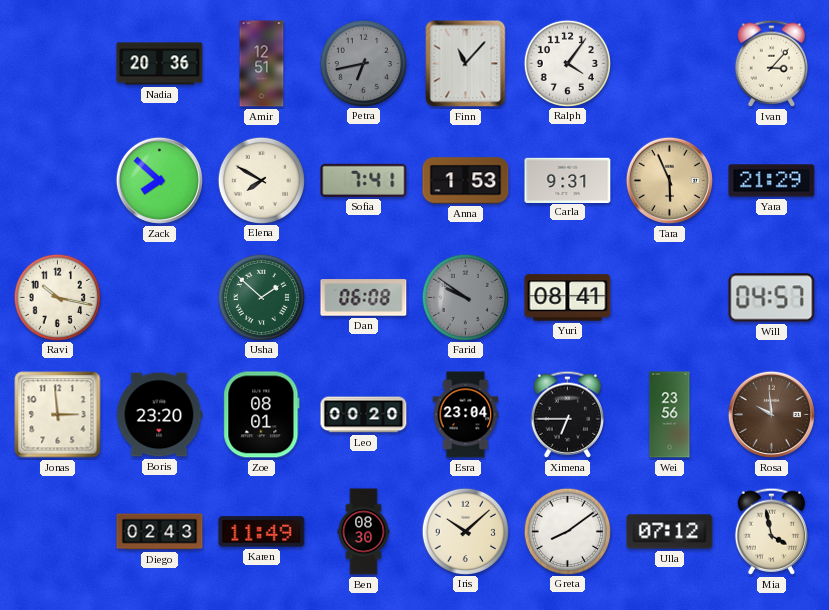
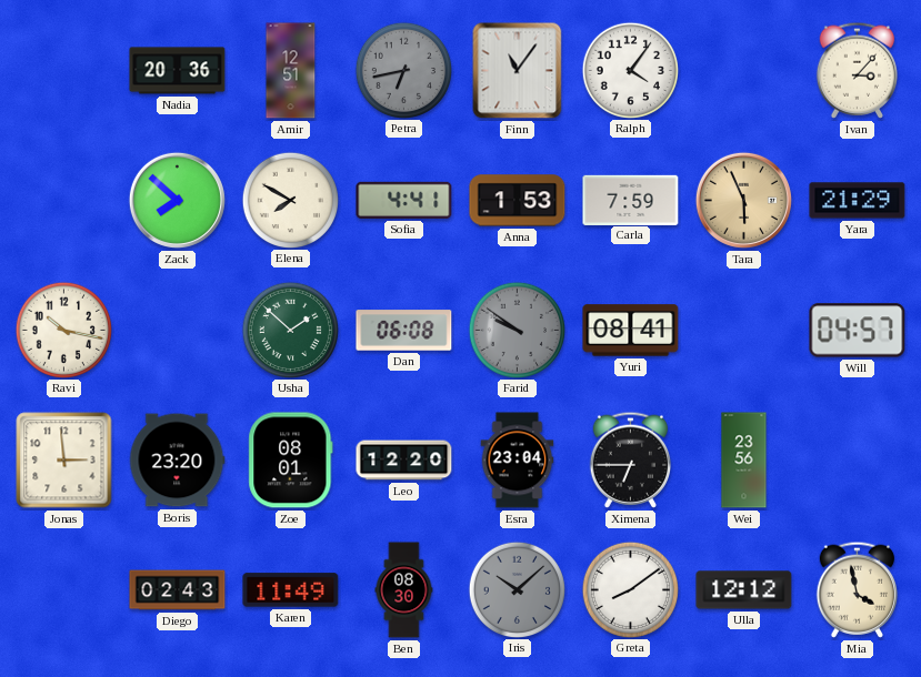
Finn: 11:07 -> 11:06 (518, 71)
Sofia: 7:41 -> 4:41 (404, 200)
Carla: 9:31 -> 7:59 (631, 200)
Leo: 00:20 -> 12:20 (404, 461)
Rosa: 9:59 -> none (771, 414)
Iris dial: cream -> grey (517, 589)
Ulla: 07:12 -> 12:12 (744, 590)
